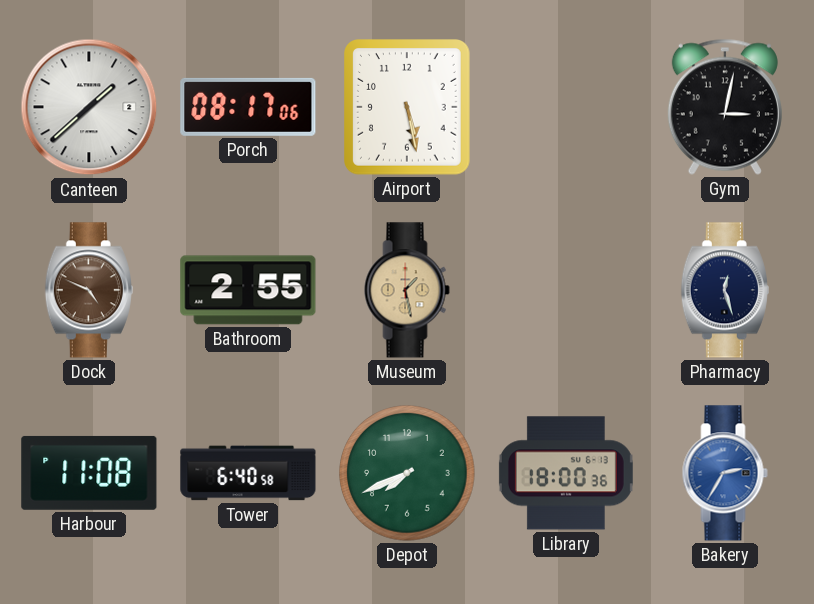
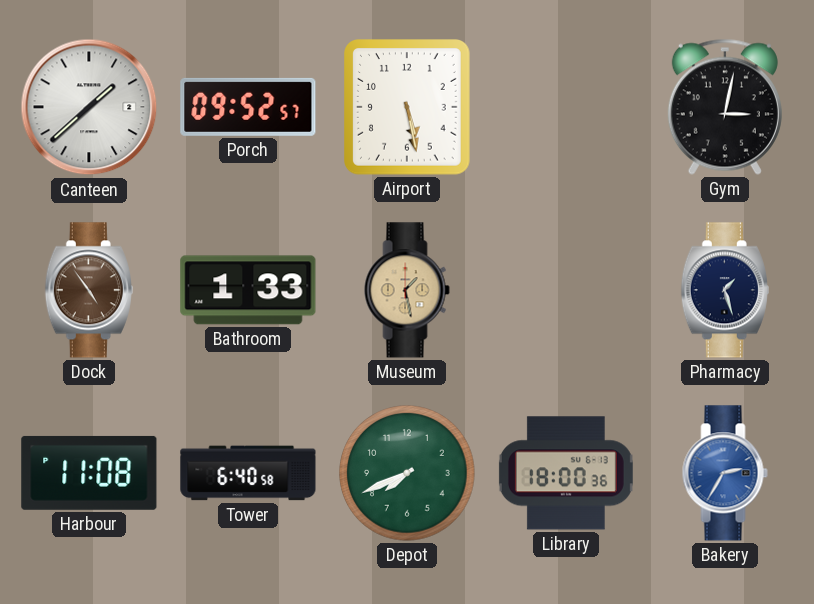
Porch: 08:17 -> 09:52 (248, 107)
Dock: 4:49 -> 4:54 (89, 290)
Bathroom: 2:55 -> 1:33 (248, 290)
Pharmacy: 12:27 -> 1:27 (725, 290)
